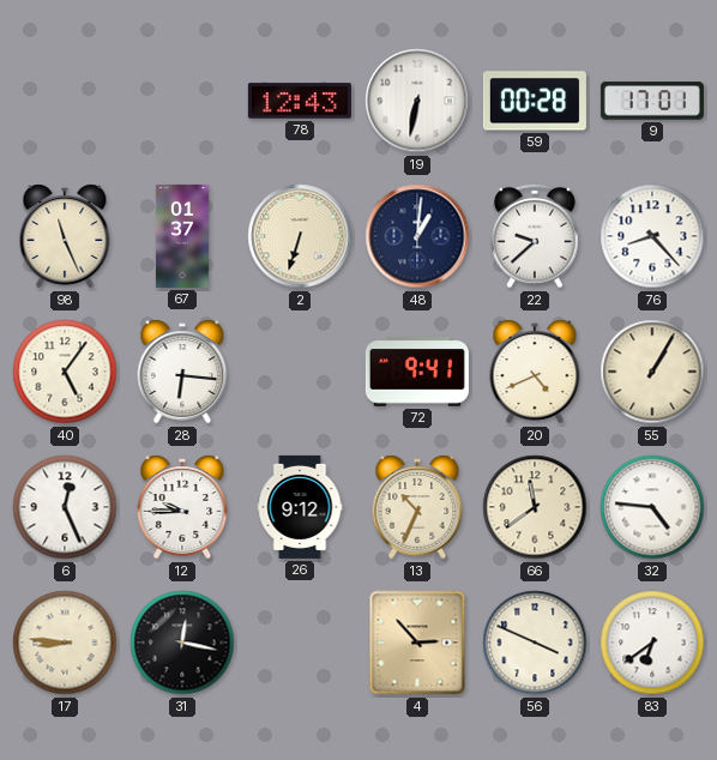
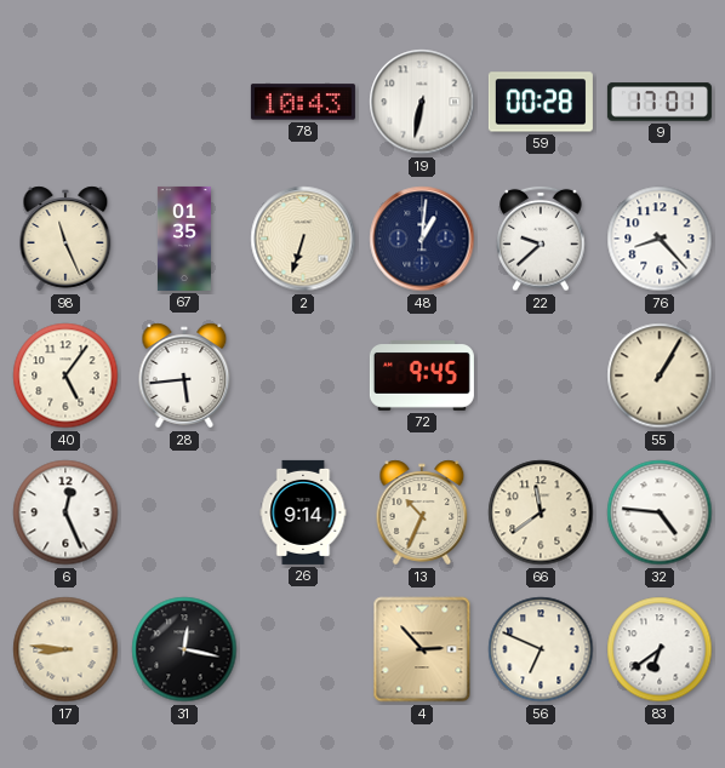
78: 12:43 -> 10:43 (303, 102)
67: 01:37 -> 01:35 (184, 239)
28: 6:16 -> 5:44 (184, 376)
72: 9:41 -> 9:45 (422, 377)
20: 4:41 -> none (535, 372)
12: 9:45 -> none (182, 507)
26: 9:12 -> 9:14 (303, 512)
56: 3:49 -> 6:49 (541, 649)
